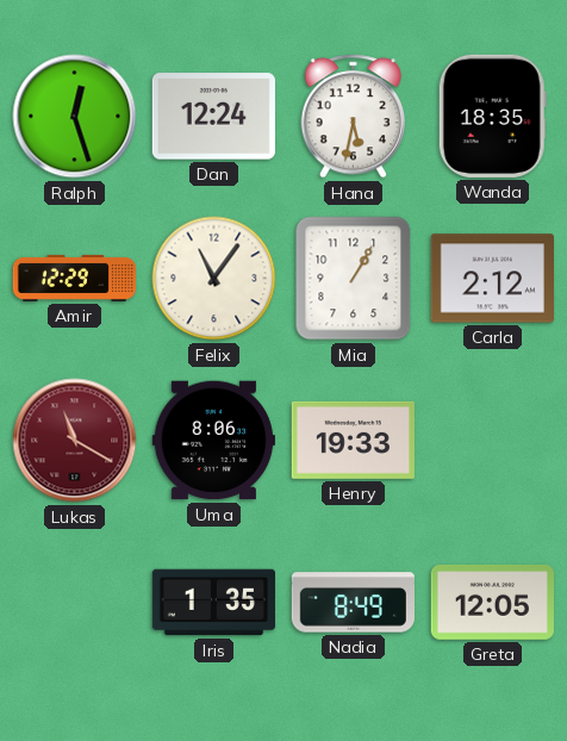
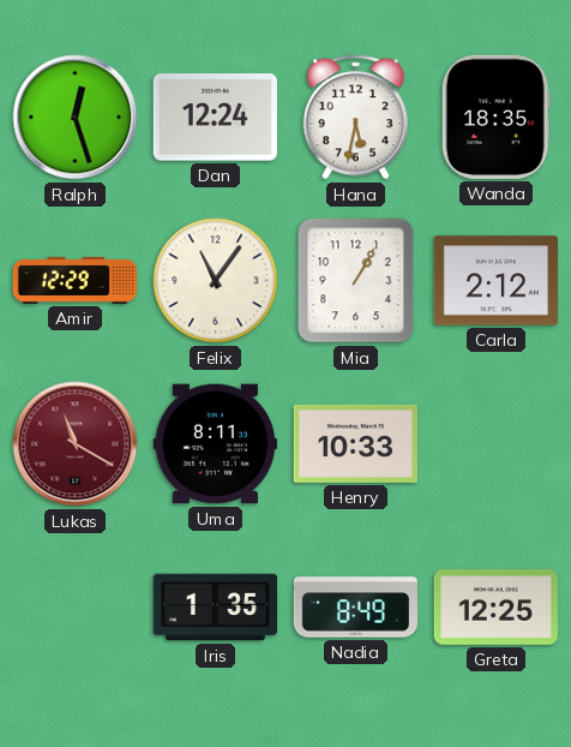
Uma: 8:06 -> 8:11 (215, 444)
Henry: 19:33 -> 10:33 (355, 443)
Greta: 12:05 -> 12:25 (495, 606)
